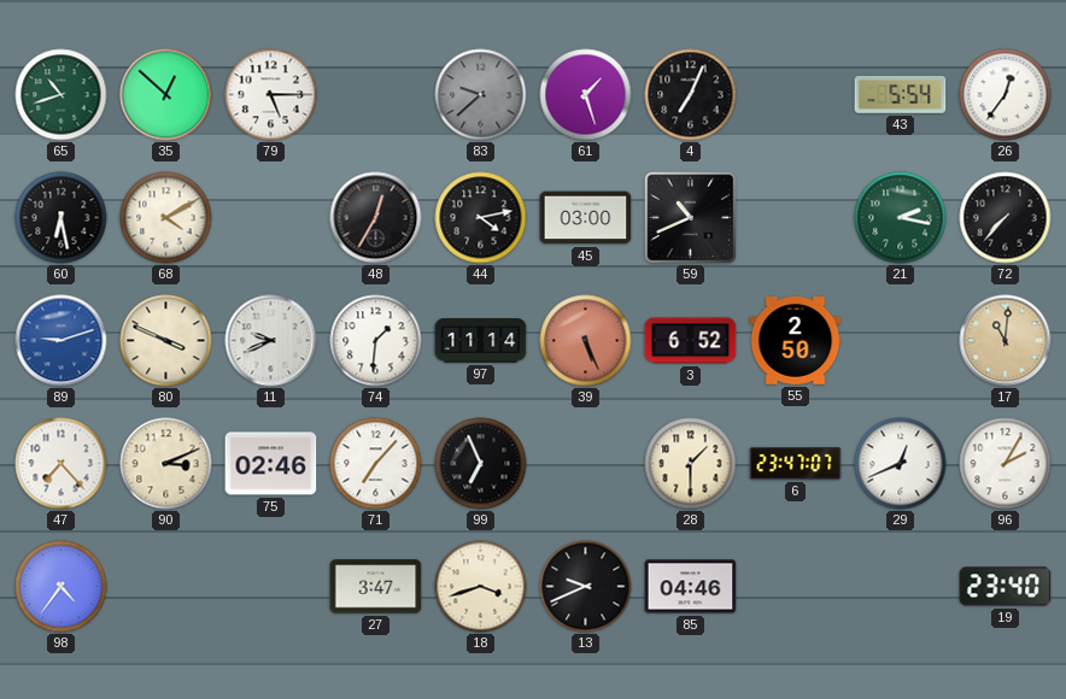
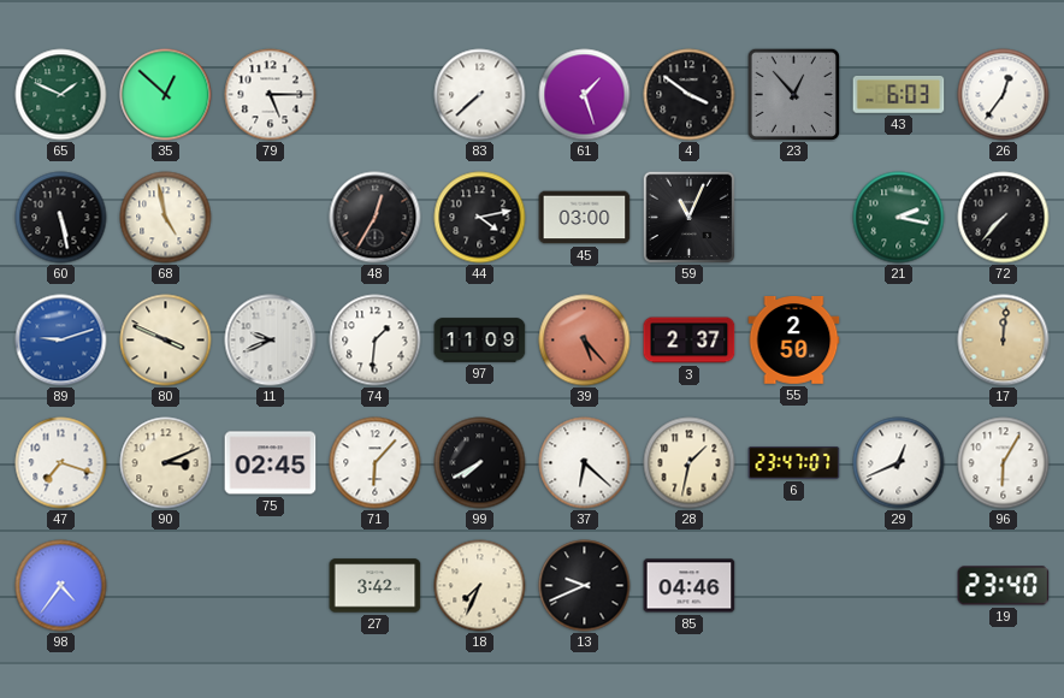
65: 10:42 -> 1:49 (61, 95)
83: 9:38 -> 7:38 (480, 95)
83 dial: grey -> white (480, 95)
4: 7:04 -> 3:51 (690, 95)
23: none -> 12:53 (793, 94)
43: 5:54 -> 6:03 (899, 94)
60: 6:28 -> 5:28 (61, 218)
68: 4:10 -> 4:58 (166, 218)
59: 10:41 -> 11:04 (688, 217)
97: 11:14 -> 11:09 (480, 341)
39: 5:26 -> 5:23 (585, 341)
3: 6:52 -> 2:37 (690, 341)
17: 11:01 -> 12:01 (1004, 341)
47: 7:23 -> 7:18 (61, 463)
75: 02:46 -> 02:45 (271, 463)
71: 7:07 -> 6:07 (376, 463)
99: 6:56 -> 7:40 (480, 463)
37: none -> 6:22 (585, 463)
28: 1:30 -> 1:32 (690, 463)
96: 2:05 -> 6:05 (1004, 463)
27: 3:47 -> 3:42 (376, 586)
18: 3:42 -> 7:34 (480, 586)
